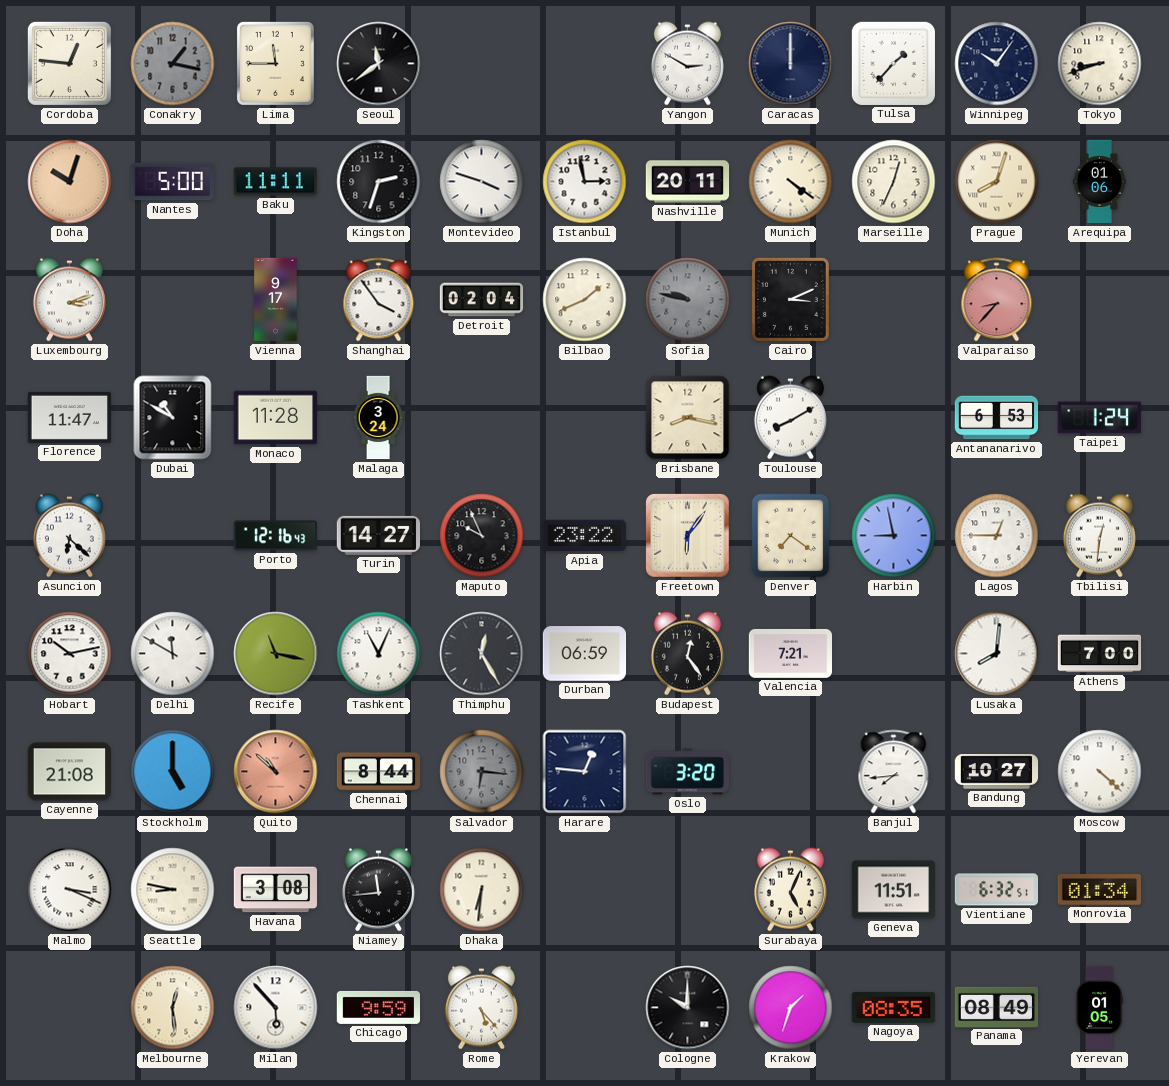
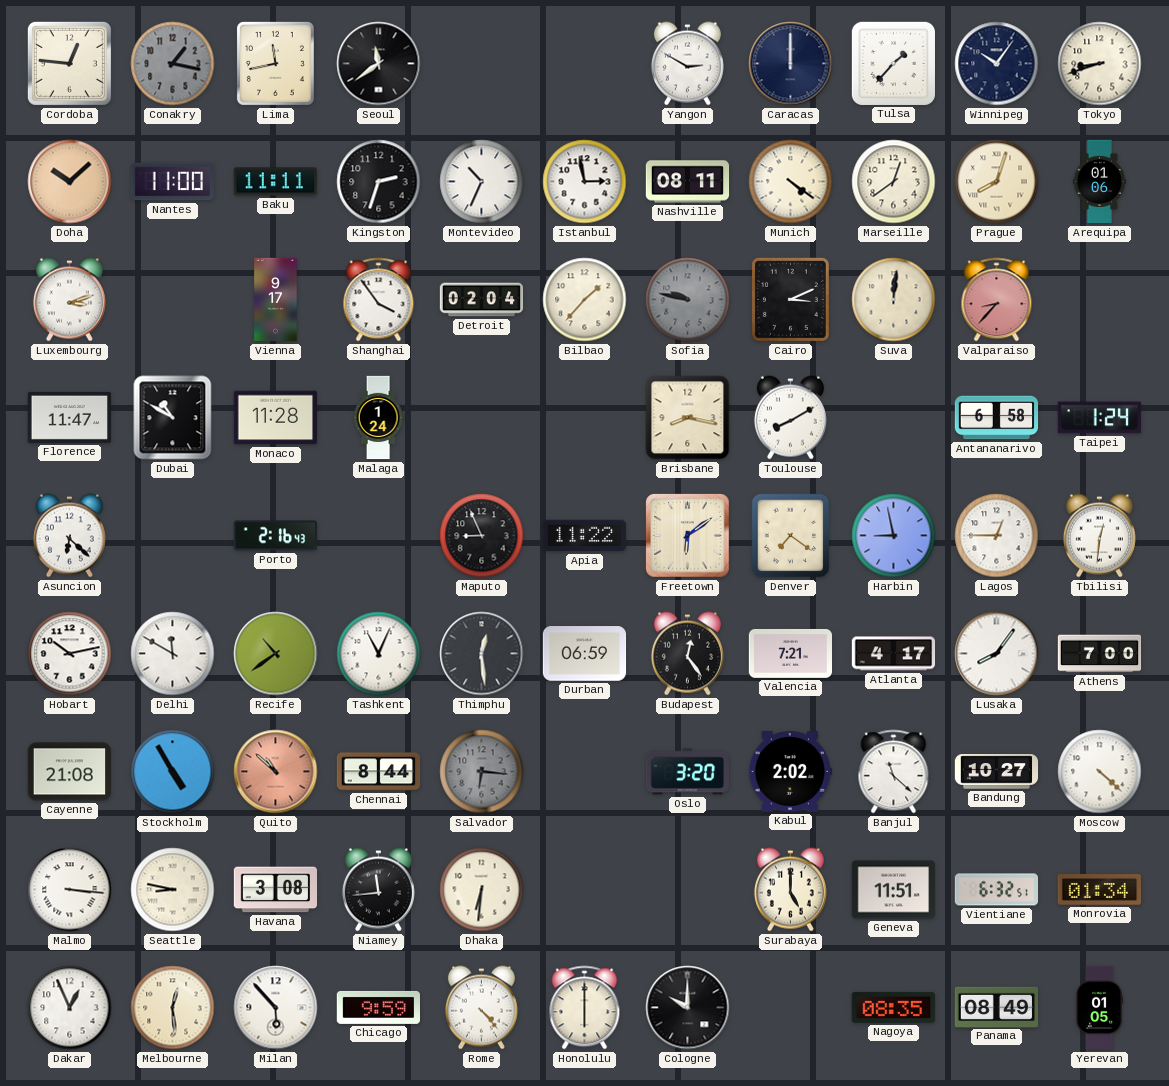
Lima: 11:45 -> 11:43 (275, 63)
Doha: 10:03 -> 10:08 (70, 182)
Nantes: 5:00 -> 11:00 (172, 182)
Montevideo: 3:48 -> 10:34 (482, 182)
Nashville: 20:11 -> 08:11 (688, 182)
Marseille: 12:34 -> 12:39 (894, 182)
Bilbao: 1:41 -> 1:37 (585, 300)
Suva: none -> 12:01 (894, 300)
Malaga: 3:24 -> 1:24 (378, 418)
Antananarivo: 6:53 -> 6:58 (997, 418)
Porto: 12:16 -> 2:16 (275, 536)
Turin: 14:27 -> none (378, 535)
Maputo: 9:56 -> 8:56 (482, 536)
Apia: 23:22 -> 11:22 (584, 536)
Freetown: 6:06 -> 6:09 (688, 536)
Recife: 11:17 -> 10:39 (276, 654)
Thimphu: 12:25 -> 12:29 (482, 654)
Atlanta: none -> 4:17 (894, 654)
Lusaka: 8:01 -> 8:06 (997, 654)
Stockholm: 5:00 -> 4:55 (173, 772)
Harare: 12:46 -> none (585, 772)
Kabul: none -> 2:02 (790, 772)
Banjul: 7:44 -> 11:22 (894, 772)
Malmo: 3:19 -> 3:16 (70, 890)
Surabaya: 5:04 -> 5:00 (790, 890)
Dakar: none -> 12:56 (70, 1008)
Rome: 5:23 -> 4:23 (481, 1008)
Honolulu: none -> 6:00 (585, 1008)
Krakow: 1:33 -> none (791, 1008)
